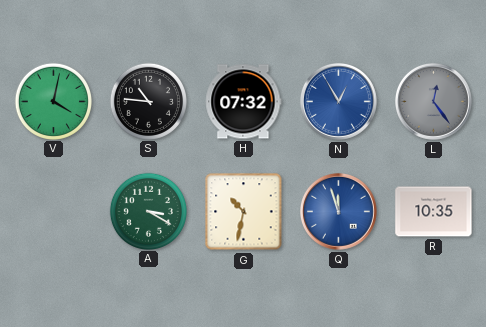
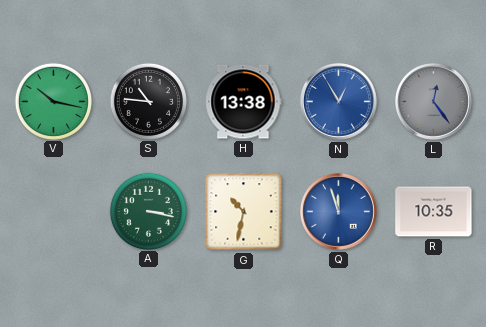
V: 4:02 -> 10:17 (53, 101)
H: 07:32 -> 13:38 (244, 102)
A: 3:20 -> 3:17 (148, 211)
